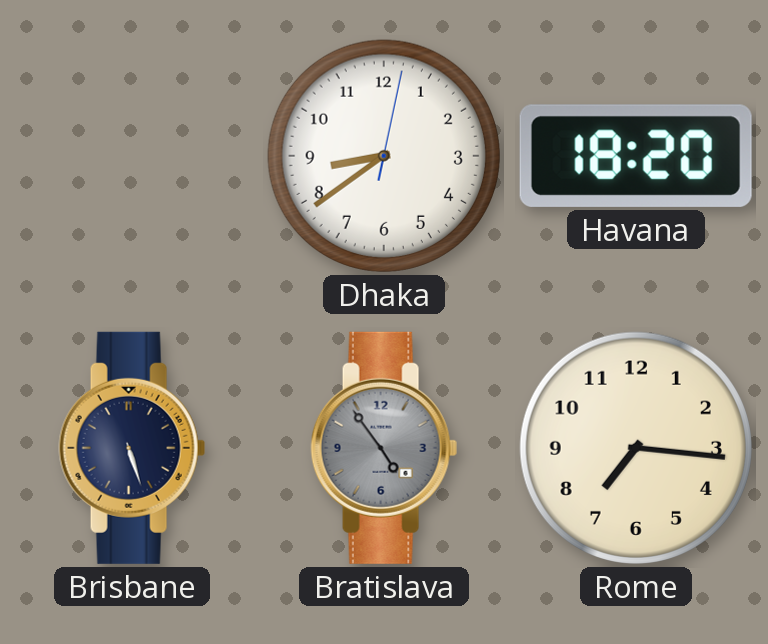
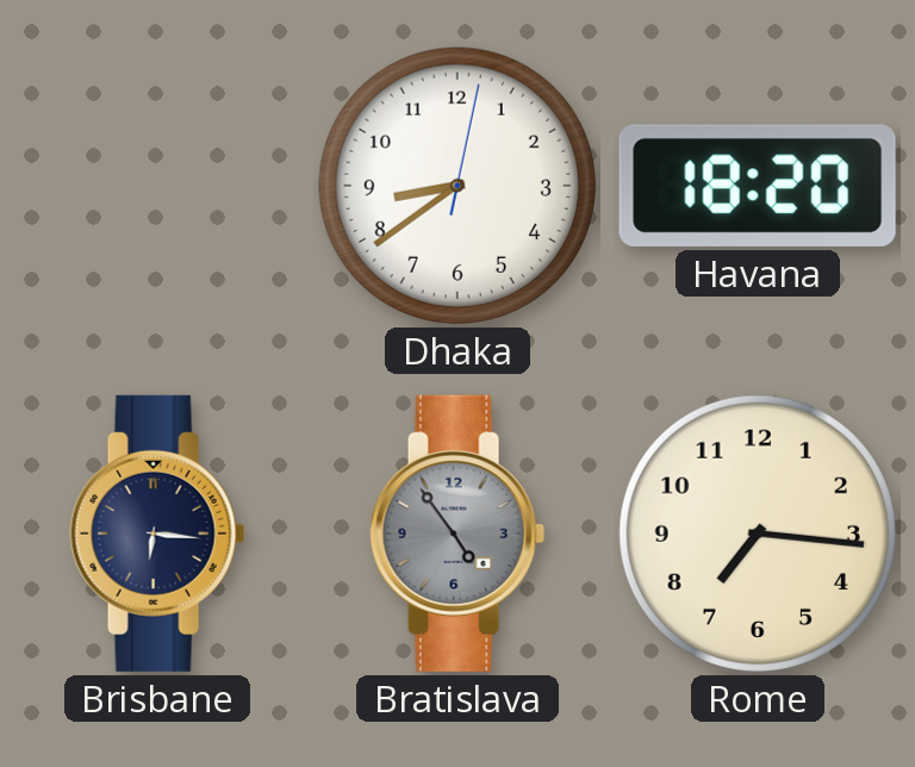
Brisbane: 5:27 -> 6:16 (157, 534)
